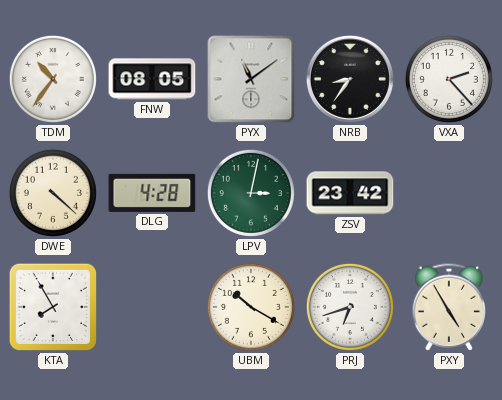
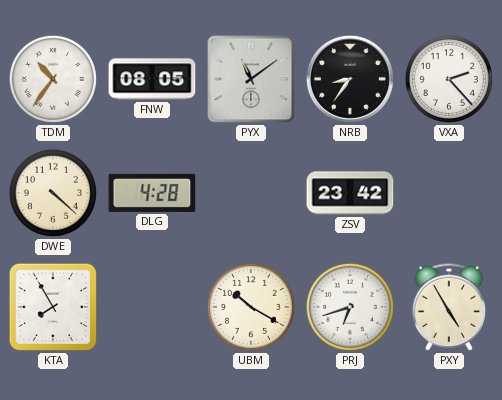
LPV: 3:02 -> none (251, 193)
